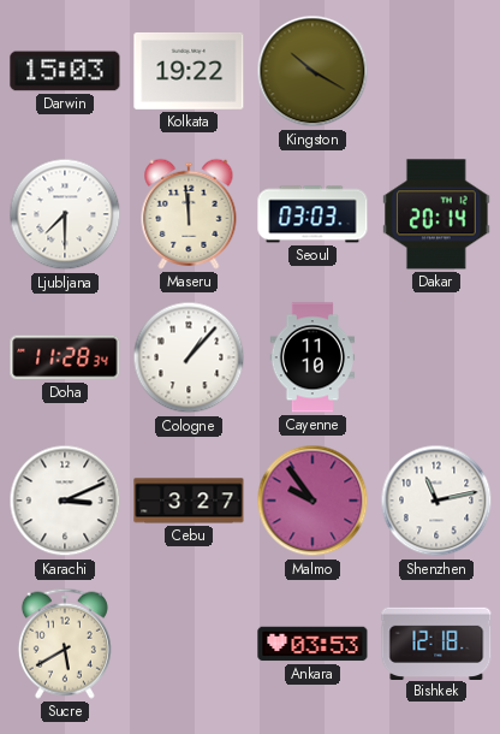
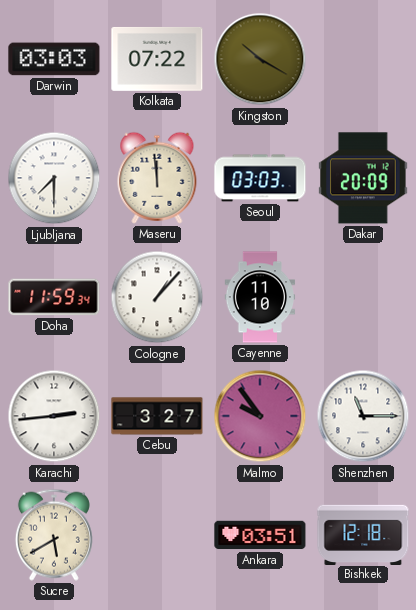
Darwin: 15:03 -> 03:03 (54, 59)
Kolkata: 19:22 -> 07:22 (157, 59)
Dakar: 20:14 -> 20:09 (363, 178)
Doha: 11:28 -> 11:59 (54, 297)
Karachi: 3:11 -> 2:44 (54, 416)
Shenzhen: 11:13 -> 11:15 (363, 416)
Ankara: 03:53 -> 03:51 (260, 535)
